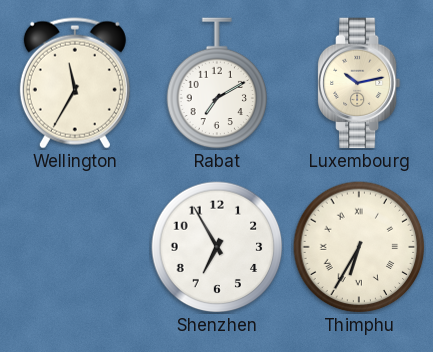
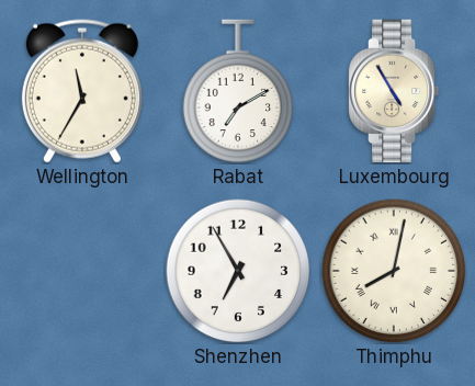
Luxembourg: 10:13 -> 4:55 (394, 91)
Thimphu: 6:35 -> 8:02 (394, 271)
